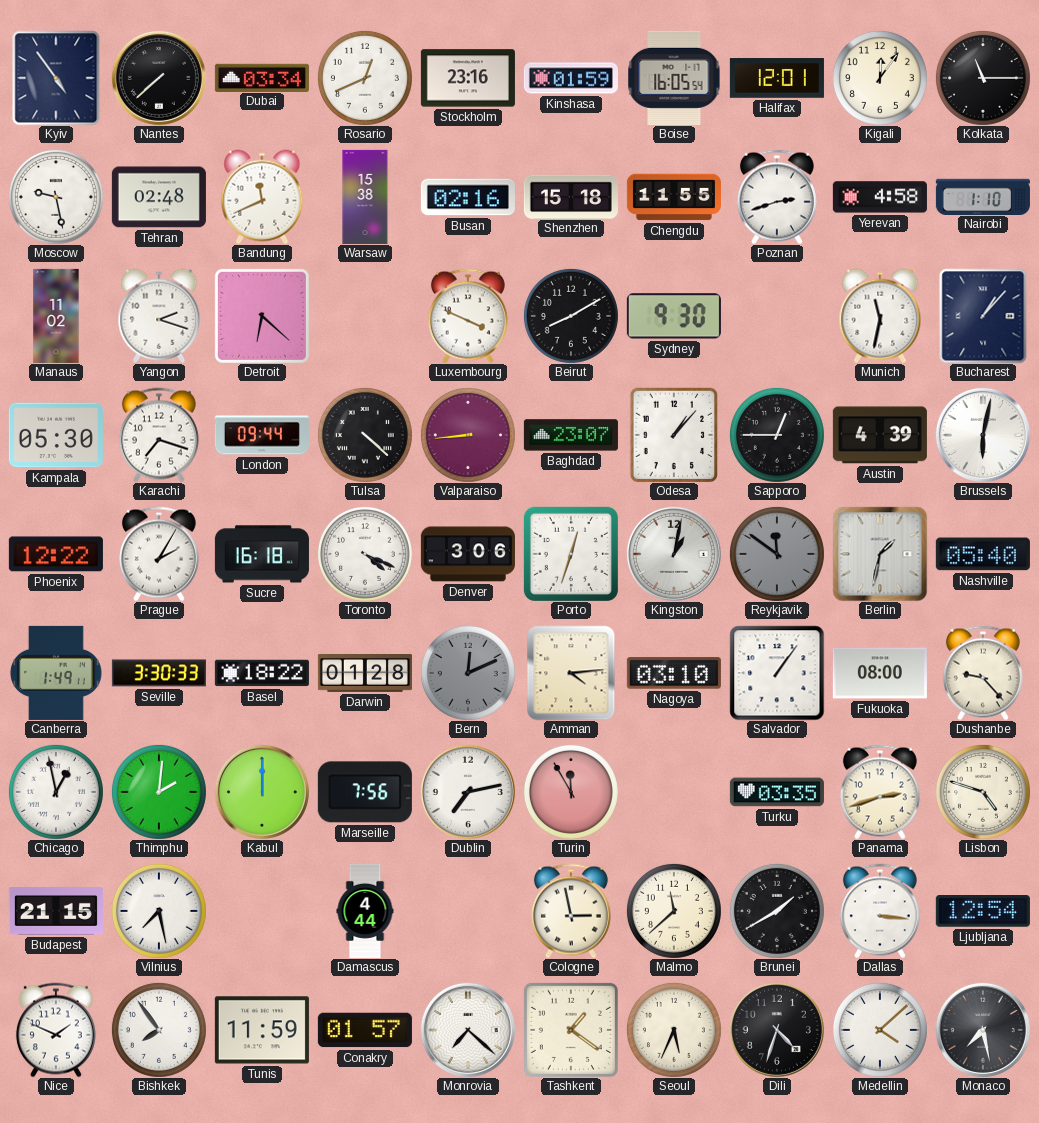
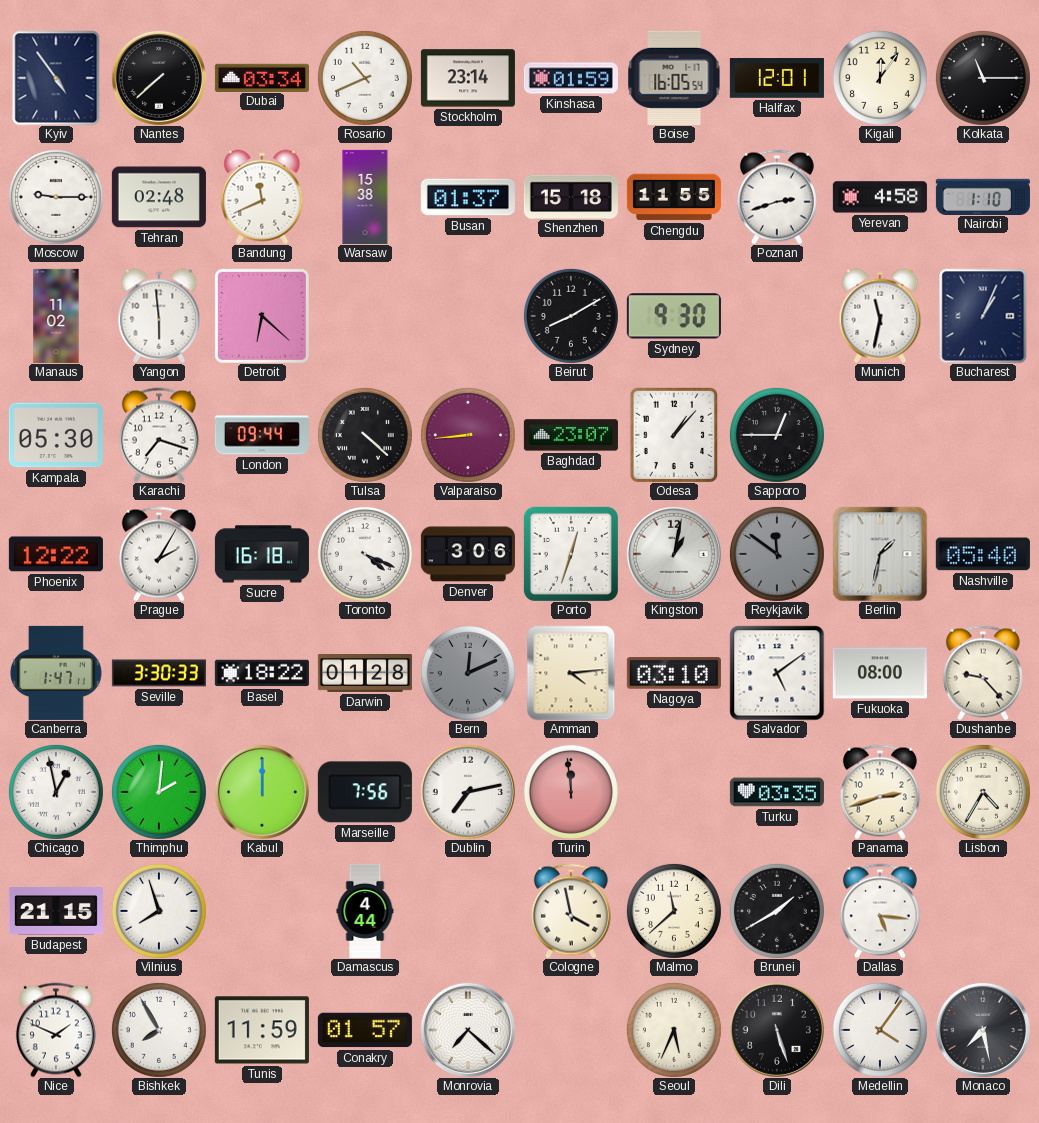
Rosario: 12:41 -> 10:41 (365, 78)
Stockholm: 23:16 -> 23:14 (468, 78)
Moscow: 9:28 -> 9:15 (56, 197)
Busan: 02:16 -> 01:37 (468, 197)
Yangon: 2:18 -> 5:59 (159, 316)
Luxembourg: 3:49 -> none (468, 316)
Bucharest: 1:07 -> 1:04 (983, 316)
Austin: 4:39 -> none (880, 435)
Brussels: 6:02 -> none (983, 435)
Canberra: 1:49 -> 1:47 (56, 673)
Salvador: 1:06 -> 5:09 (777, 673)
Turin: 11:55 -> 11:59 (571, 792)
Lisbon: 4:48 -> 4:35 (983, 792)
Vilnius: 7:28 -> 7:57 (159, 911)
Cologne: 2:58 -> 3:58 (571, 911)
Dallas: 3:16 -> 5:16 (880, 911)
Ljubljana: 12:54 -> none (983, 912)
Bishkek: 7:54 -> 7:55 (159, 1030)
Tashkent: 1:21 -> none (571, 1030)
Dili: 4:33 -> 5:27 (777, 1030)
Medellin: 4:08 -> 4:06 (880, 1030)
